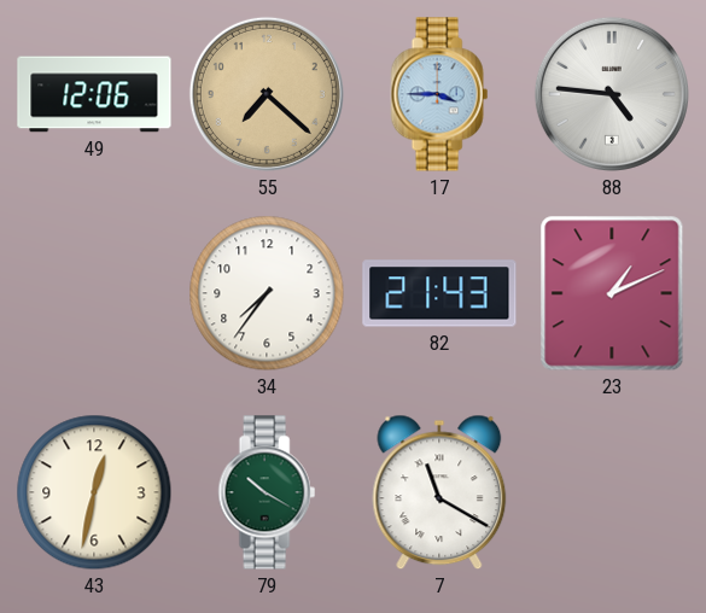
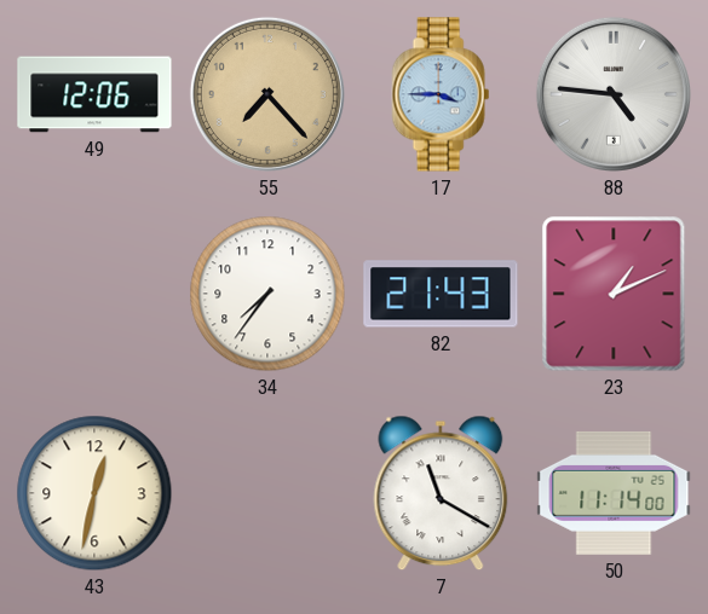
55: 7:22 -> 7:23 (267, 94)
79: 10:20 -> none (267, 492)
50: none -> 11:14 (614, 493)
